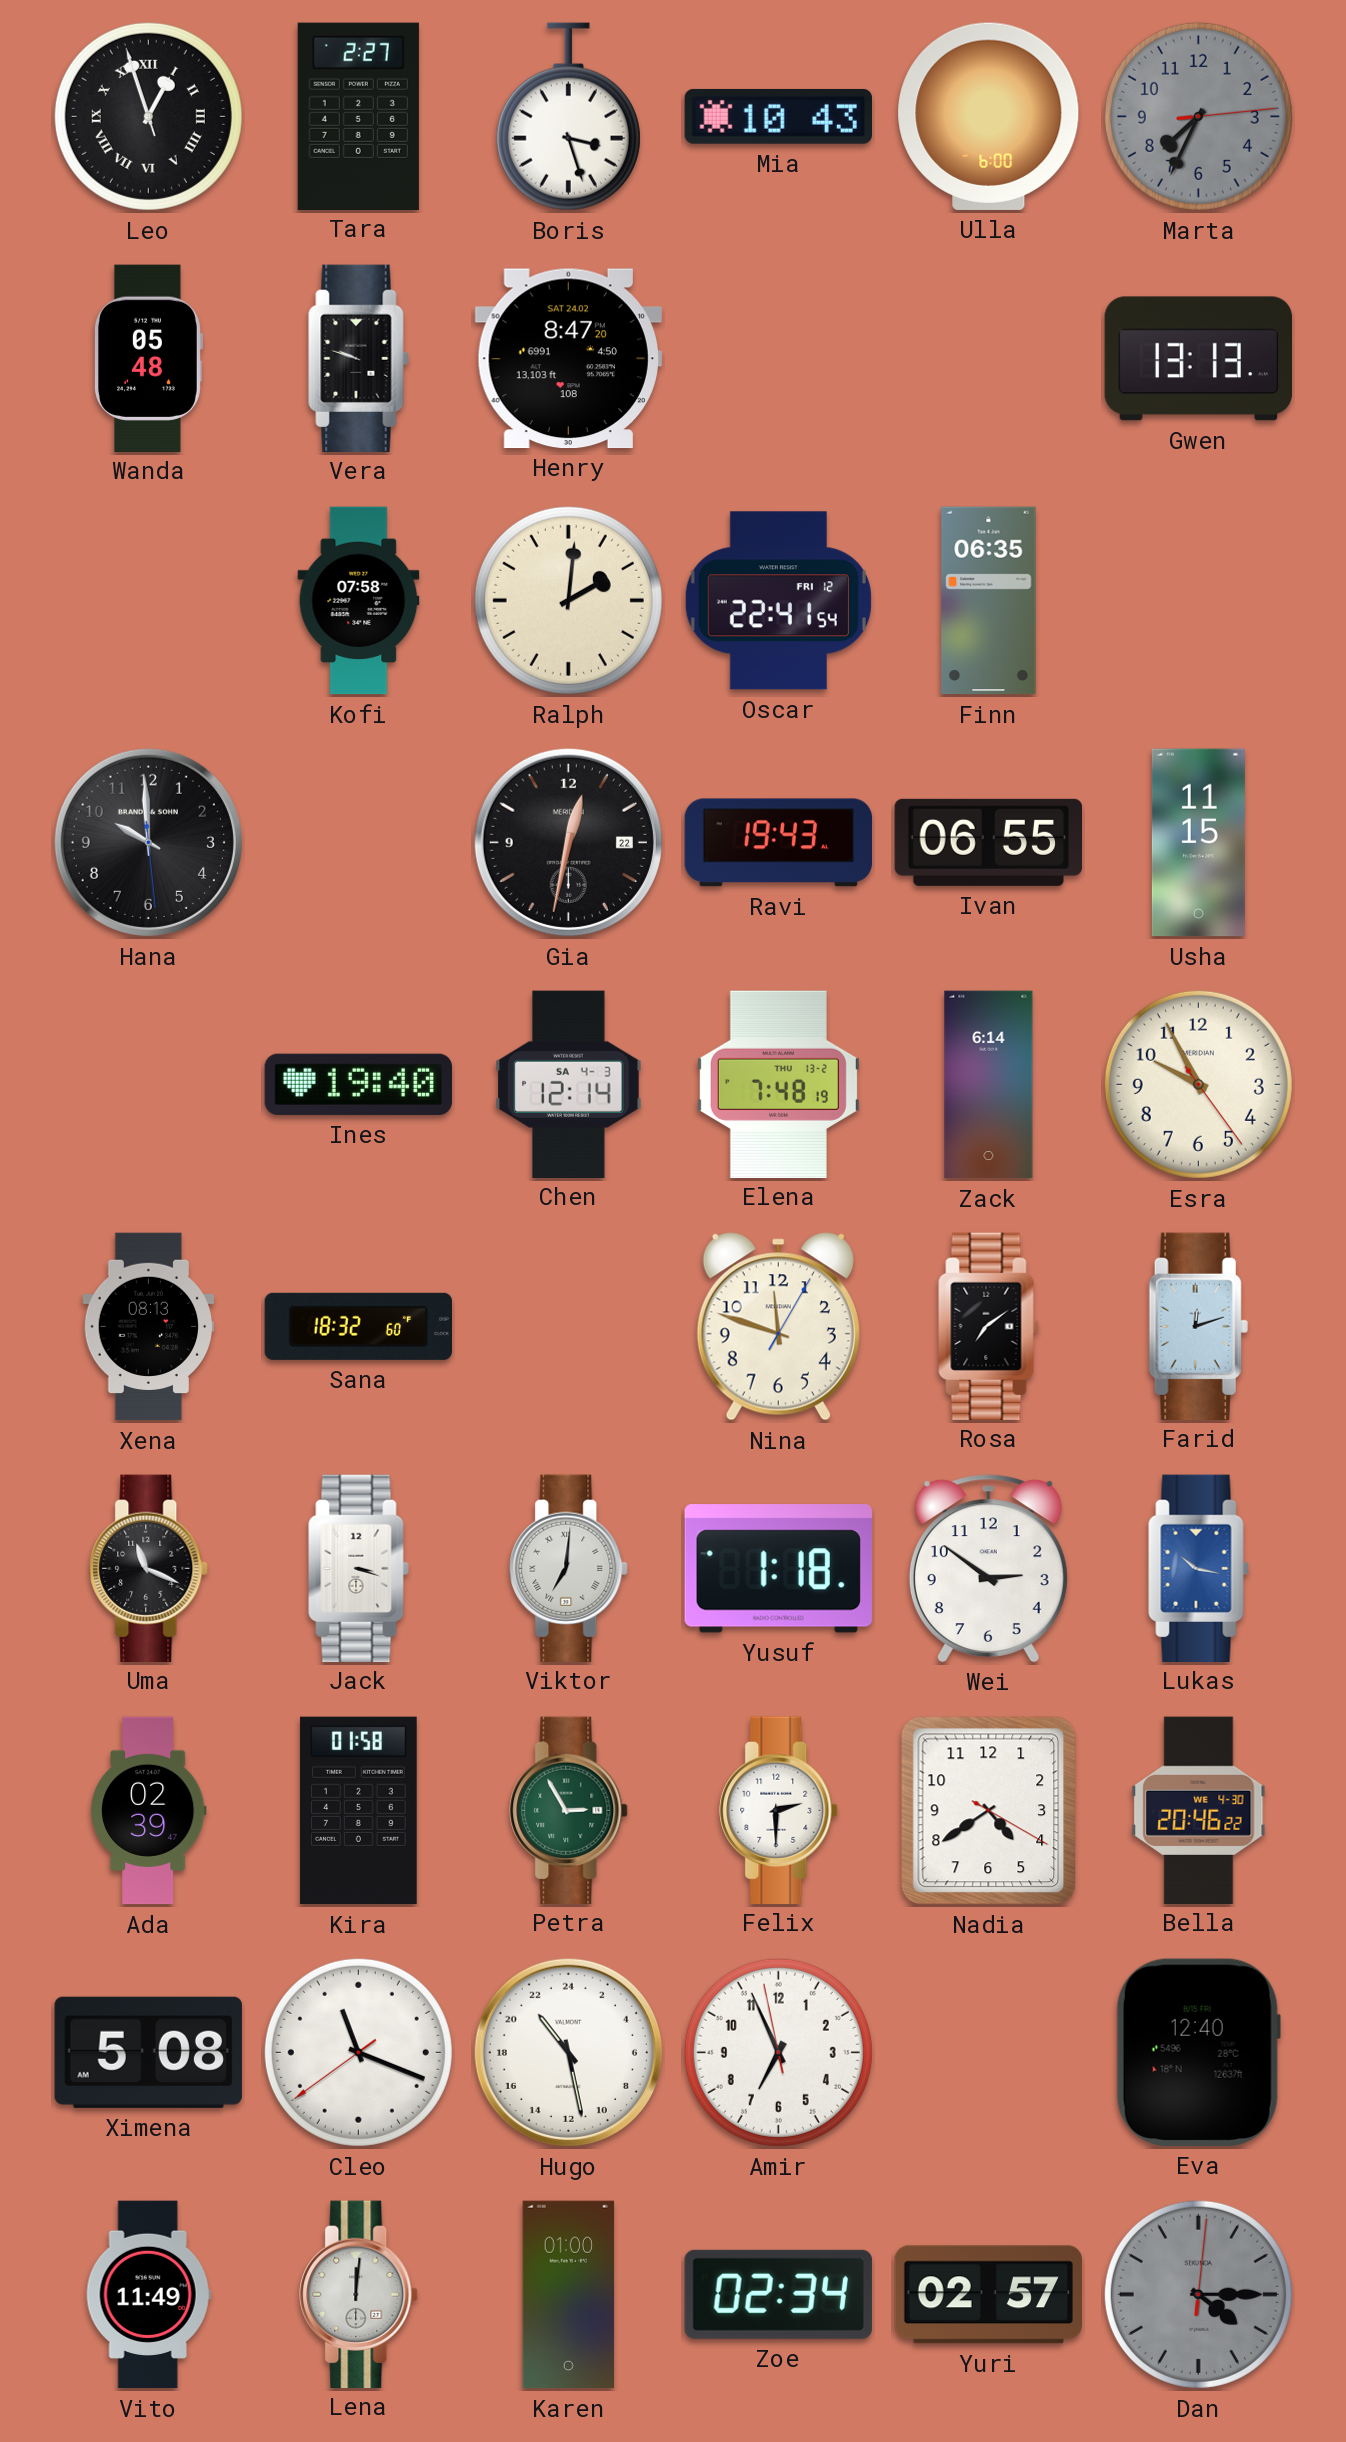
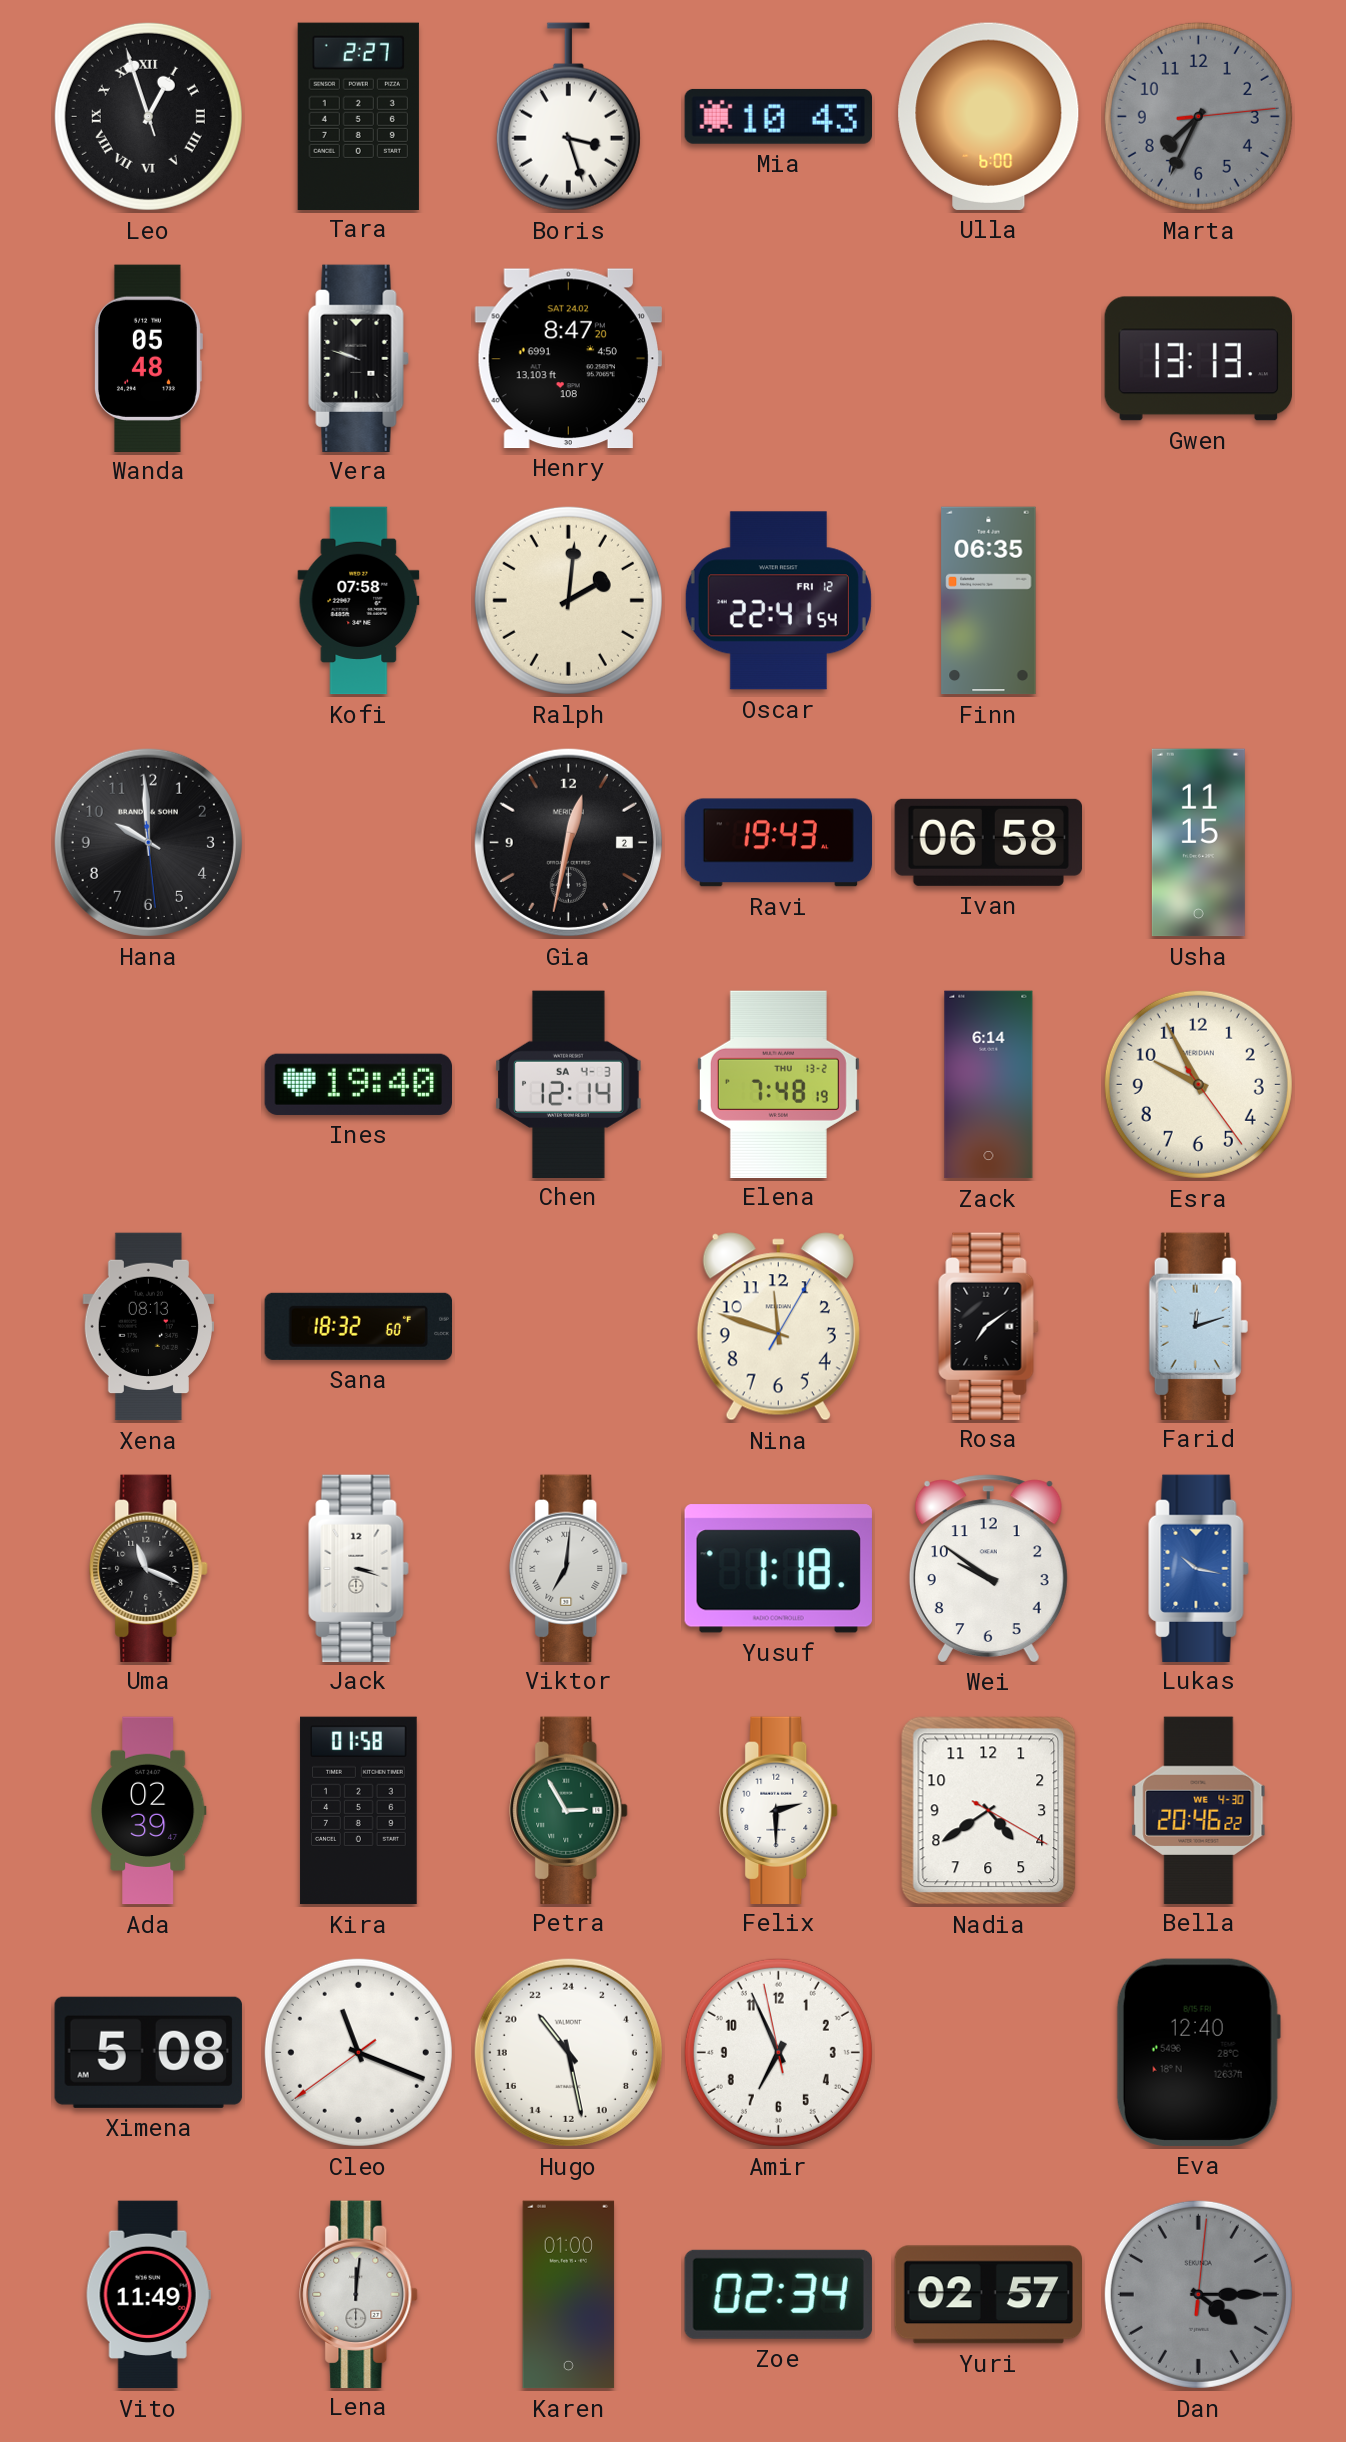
Gia date: 22 -> 2 (568, 842)
Ivan: 06:55 -> 06:58 (988, 842)
Wei: 2:51 -> 9:51 (988, 1568)
